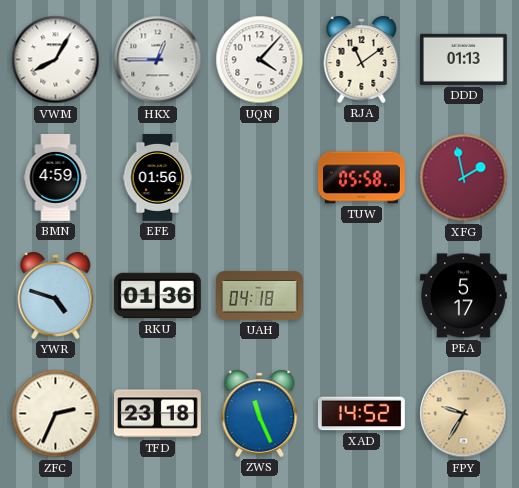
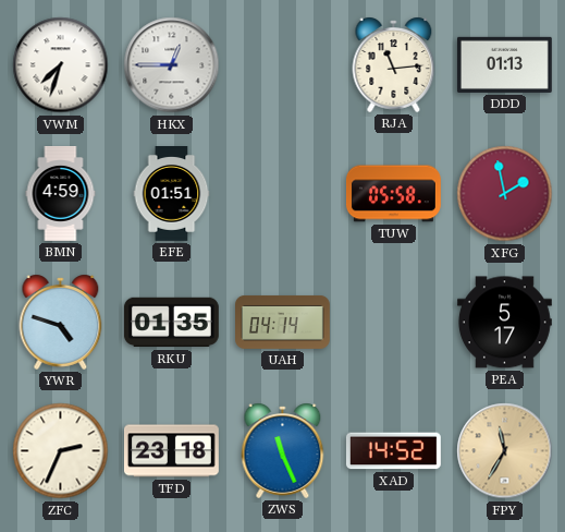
VWM: 8:05 -> 7:33 (61, 65)
UQN: 4:07 -> none (260, 60)
RJA: 11:09 -> 11:14 (394, 64)
EFE: 01:56 -> 01:51 (172, 194)
RKU: 01:36 -> 01:35 (171, 323)
UAH: 04:18 -> 04:14 (283, 322)
FPY: 9:35 -> 11:35 (505, 451)
